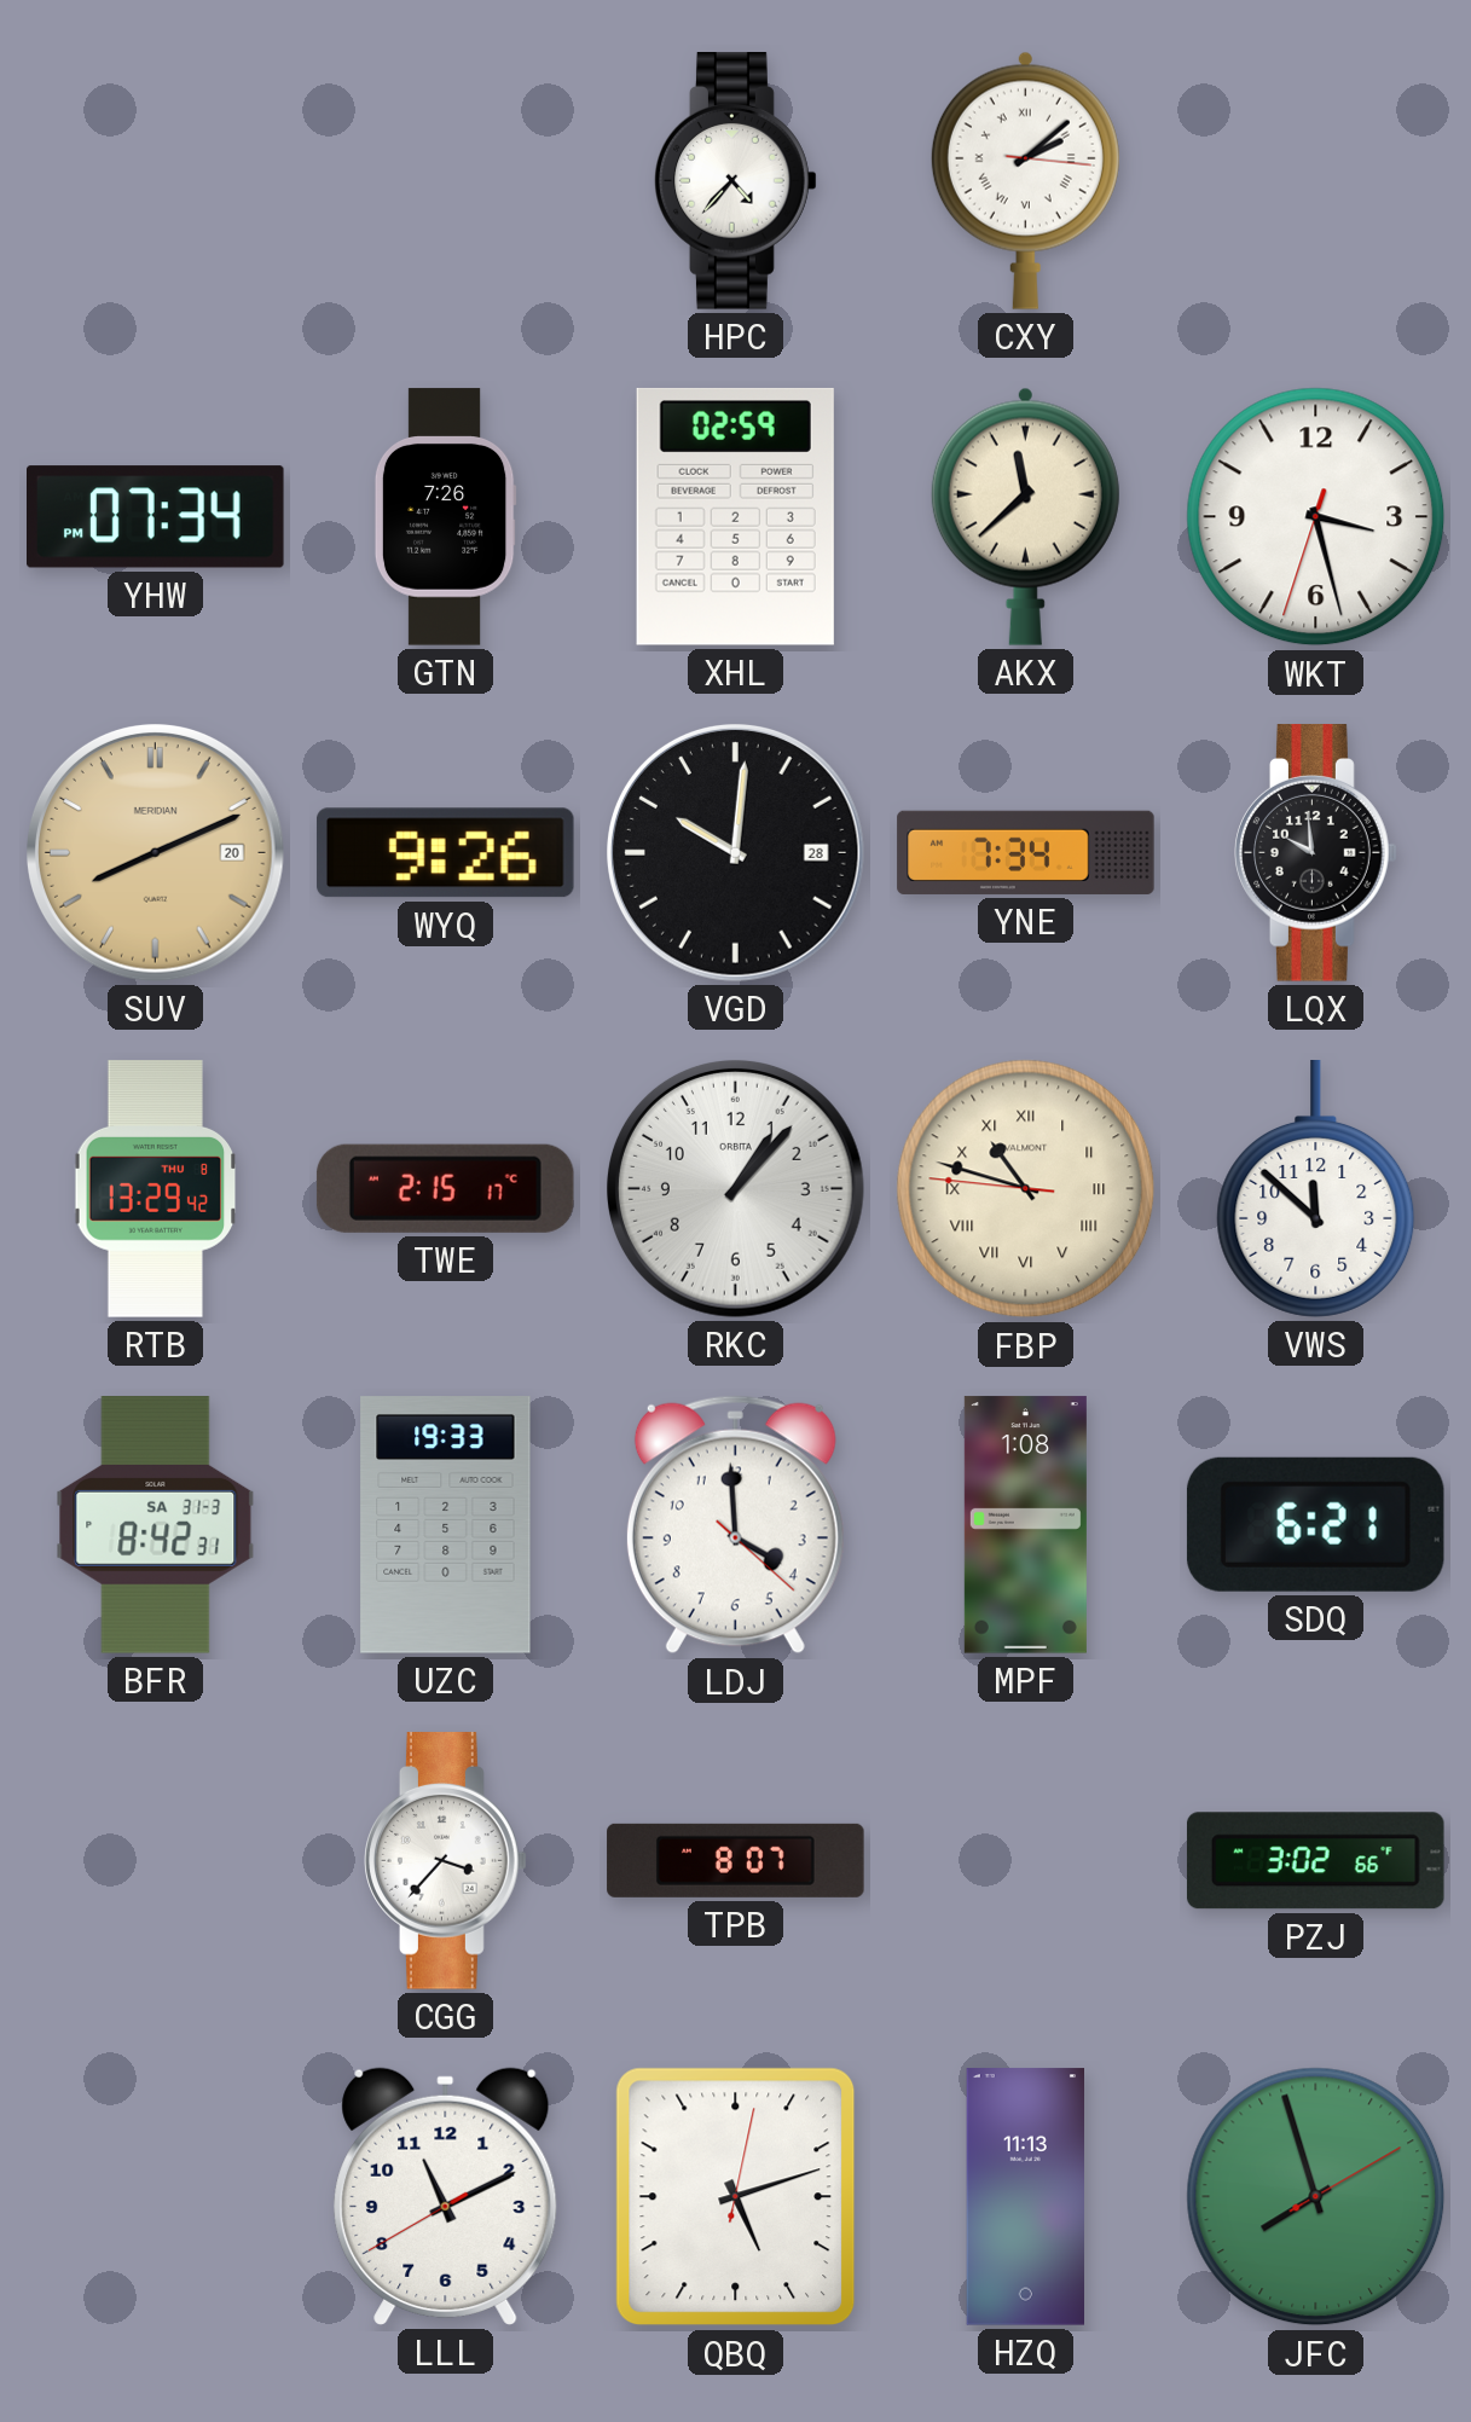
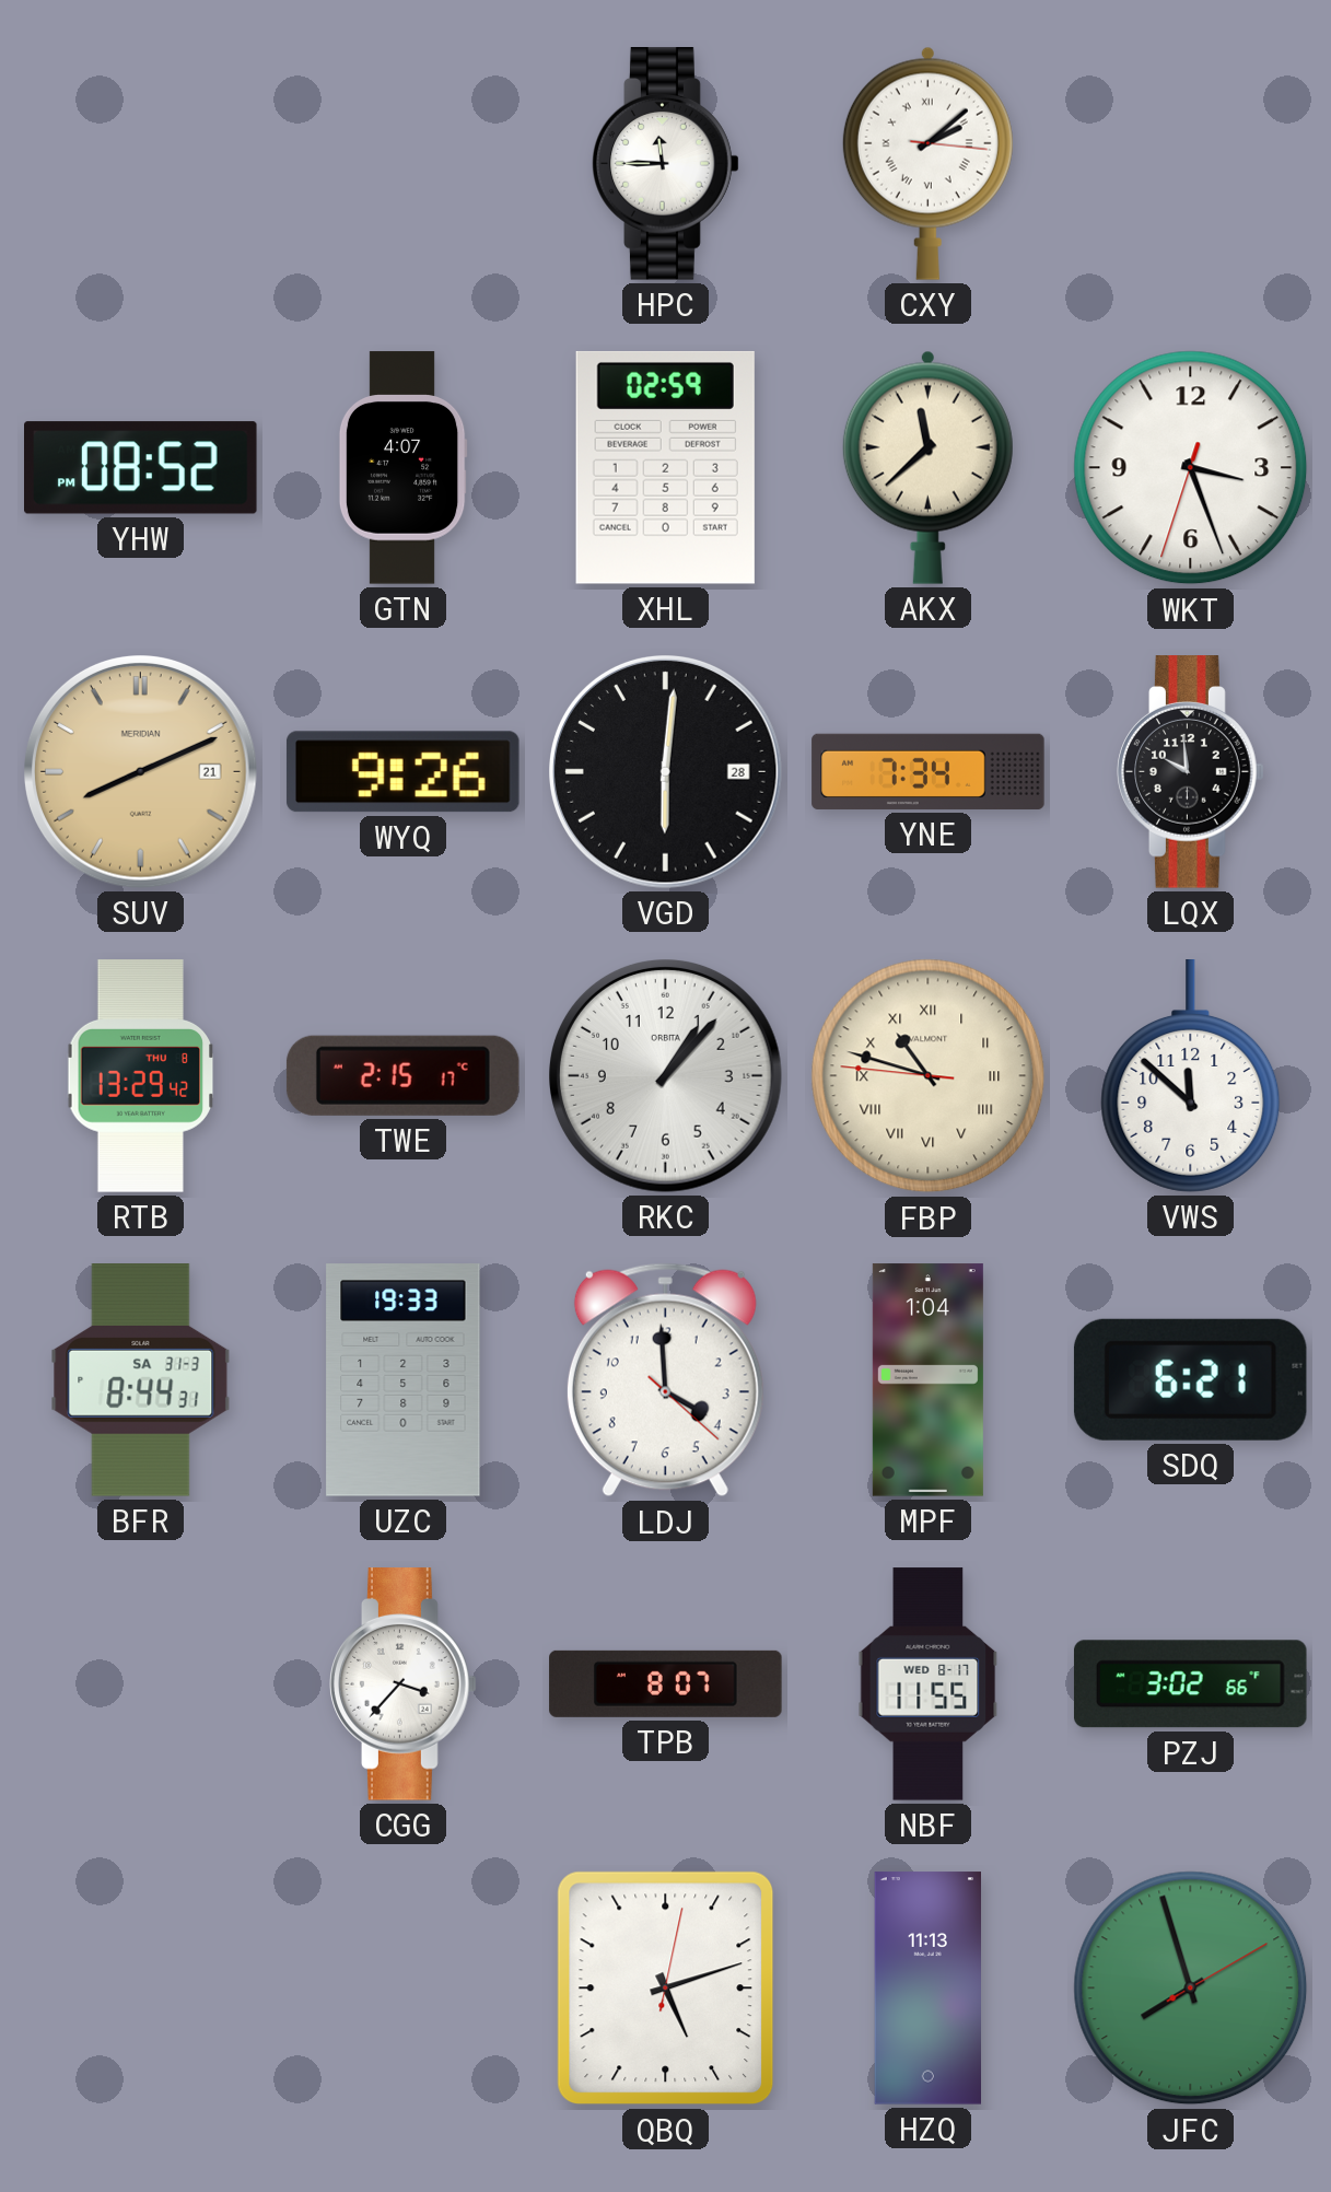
HPC: 4:37 -> 11:45 (666, 164)
YHW: 07:34 -> 08:52 (141, 468)
GTN: 7:26 -> 4:07 (402, 468)
WKT: 3:27 -> 3:26 (1191, 468)
SUV date: 20 -> 21 (141, 772)
VGD: 10:01 -> 6:01 (666, 772)
BFR: 8:42 -> 8:44 (141, 1380)
MPF: 1:08 -> 1:04 (927, 1380)
NBF: none -> 11:55 (929, 1684)
LLL: 11:10 -> none (446, 2196)
